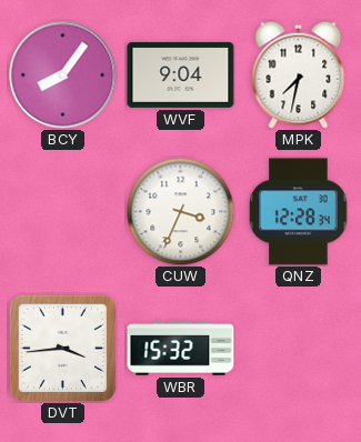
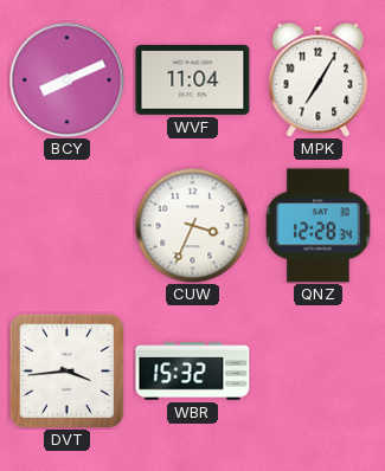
BCY: 8:06 -> 8:11 (68, 80)
WVF: 9:04 -> 11:04 (193, 79)
MPK: 7:32 -> 7:05 (319, 79)
